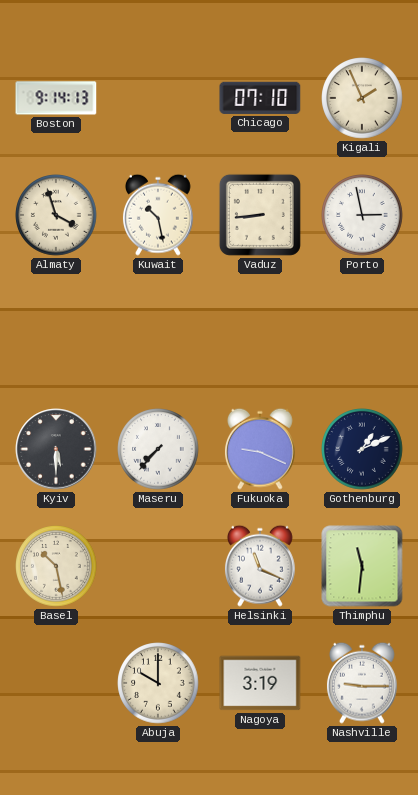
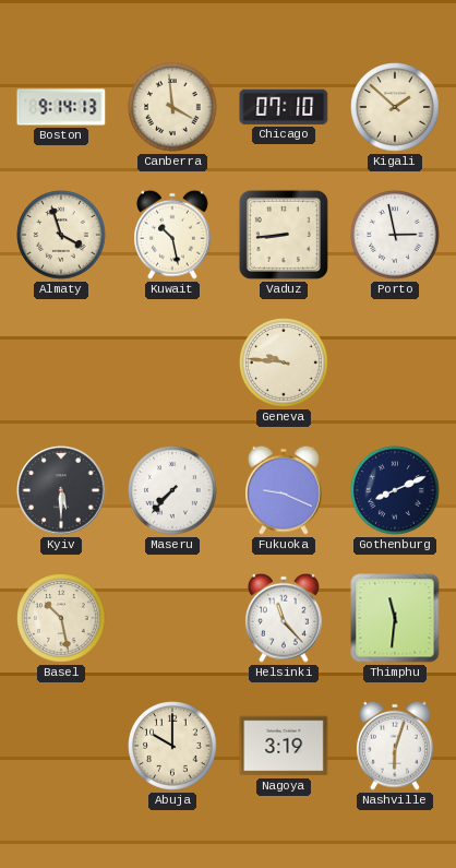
Canberra: none -> 3:59 (172, 107)
Kigali: 1:56 -> 1:52 (395, 107)
Geneva: none -> 9:46 (284, 362)
Gothenburg: 1:11 -> 8:11 (395, 490)
Helsinki: 11:19 -> 11:23 (284, 618)
Nashville: 9:15 -> 6:03 (395, 746)
